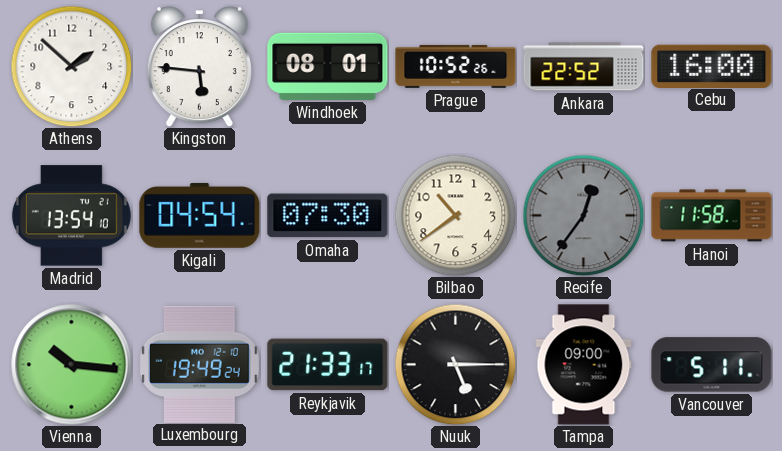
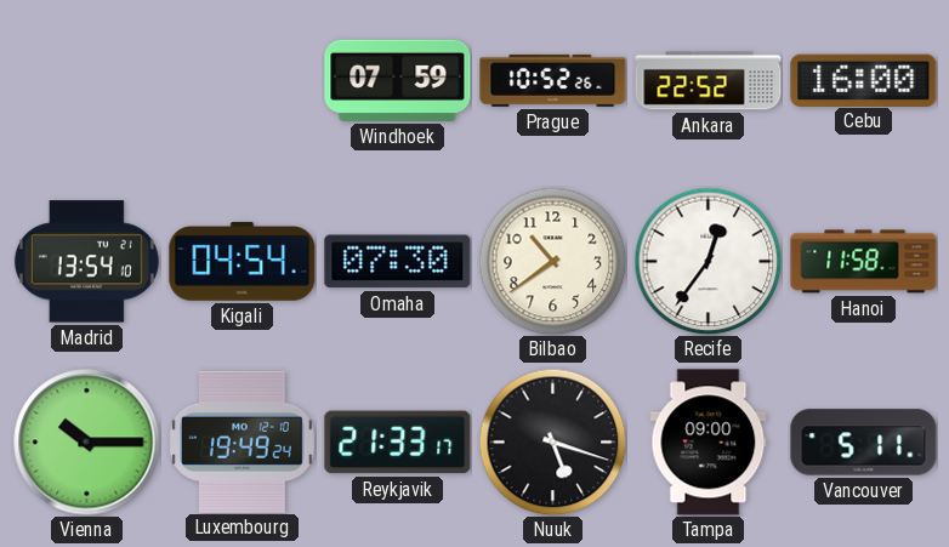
Athens: 1:52 -> none (71, 66)
Kingston: 5:46 -> none (199, 67)
Windhoek: 08:01 -> 07:59 (398, 80)
Recife dial: grey -> white (708, 261)
Vienna: 10:16 -> 10:15 (87, 443)
Nuuk: 5:15 -> 5:18 (552, 441)
